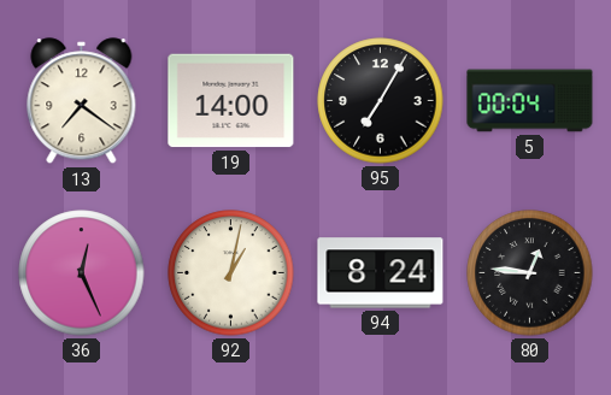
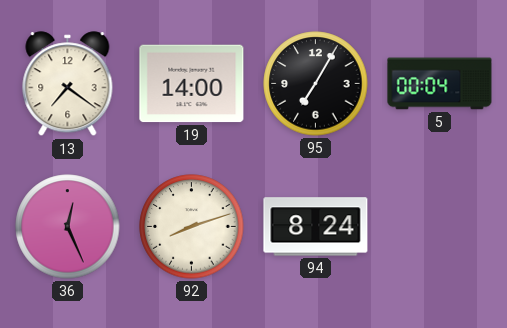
92: 1:02 -> 8:12 (192, 227)
80: 12:46 -> none (530, 273)
